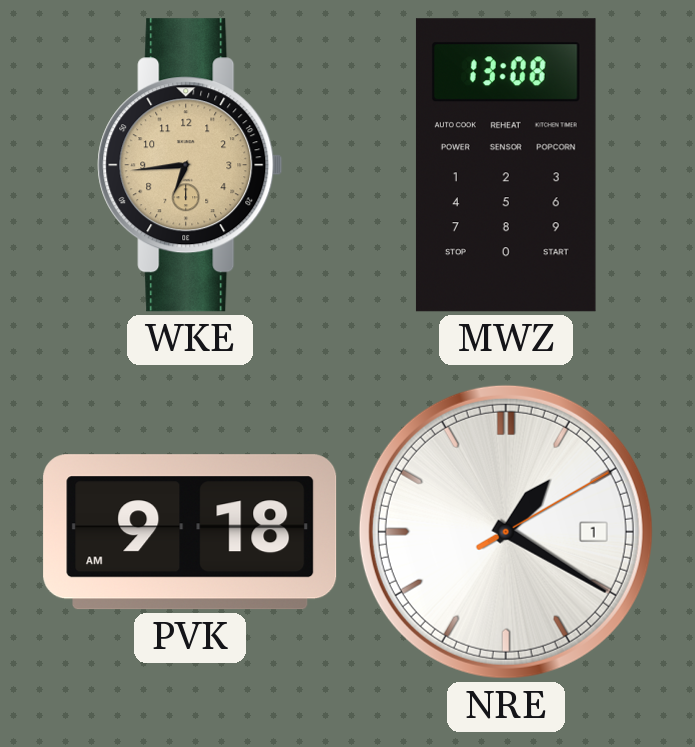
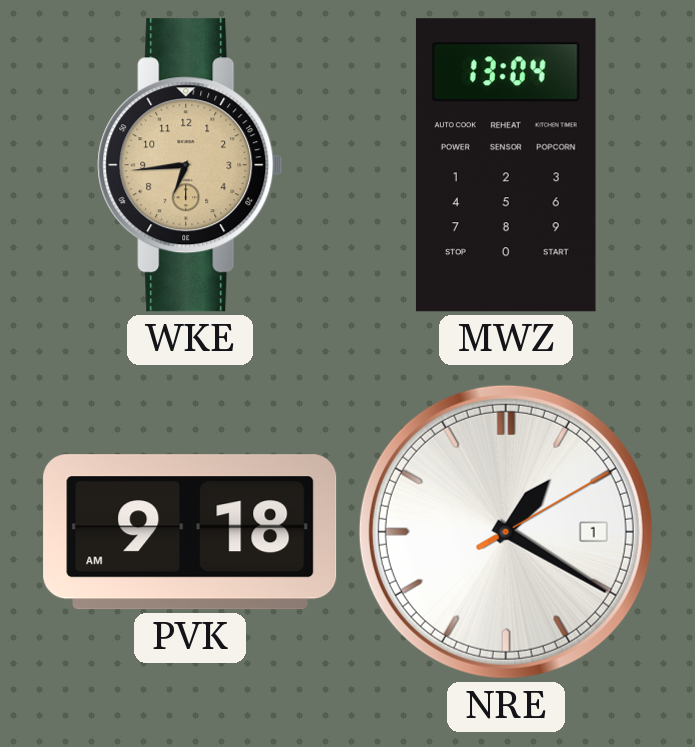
MWZ: 13:08 -> 13:04 (506, 165)
